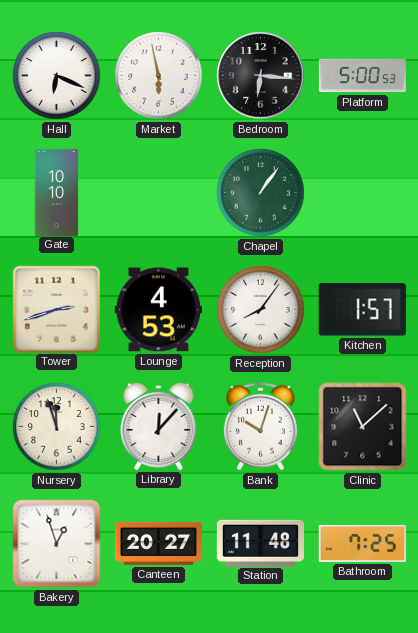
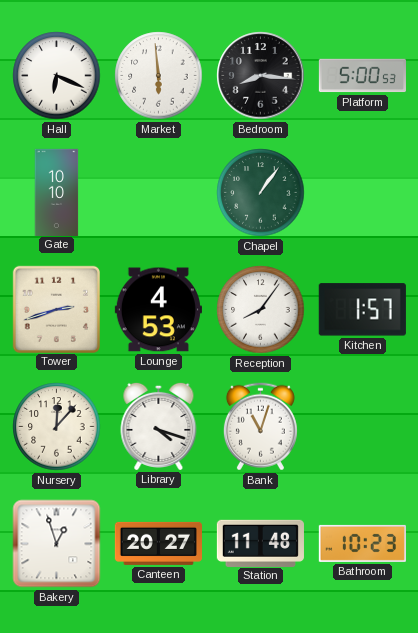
Market: 5:58 -> 5:59 (159, 76)
Bedroom: 6:16 -> 8:16 (261, 76)
Nursery: 11:57 -> 12:07 (57, 427)
Library: 12:07 -> 4:18 (159, 426)
Bank: 10:03 -> 11:03 (260, 427)
Clinic: 11:08 -> none (363, 427)
Bathroom: 7:25 -> 10:23 (362, 543)
